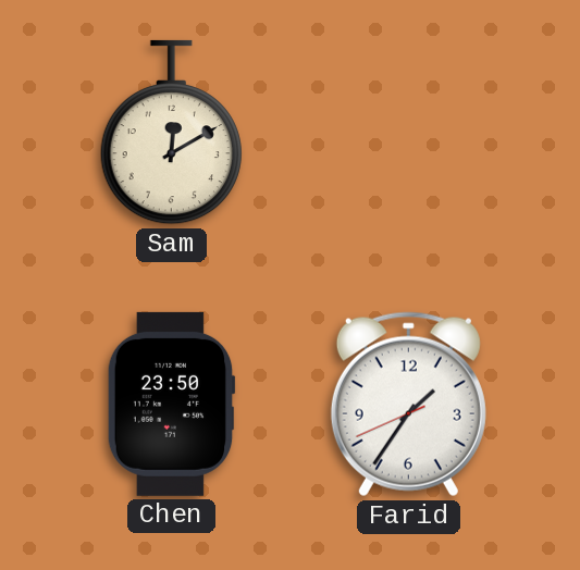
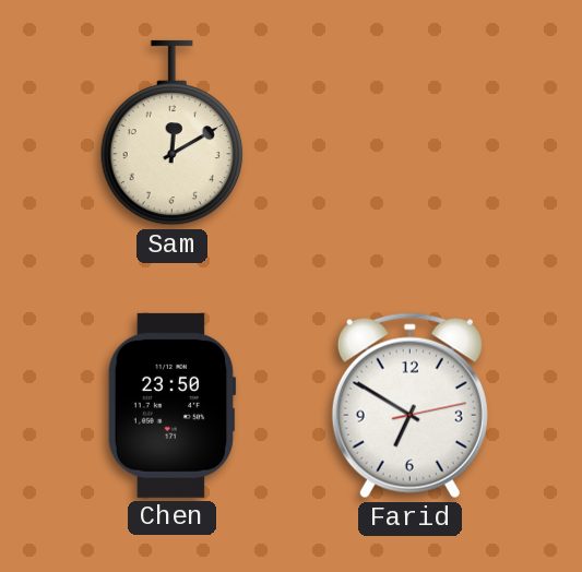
Farid: 1:35 -> 6:50 (409, 406)
